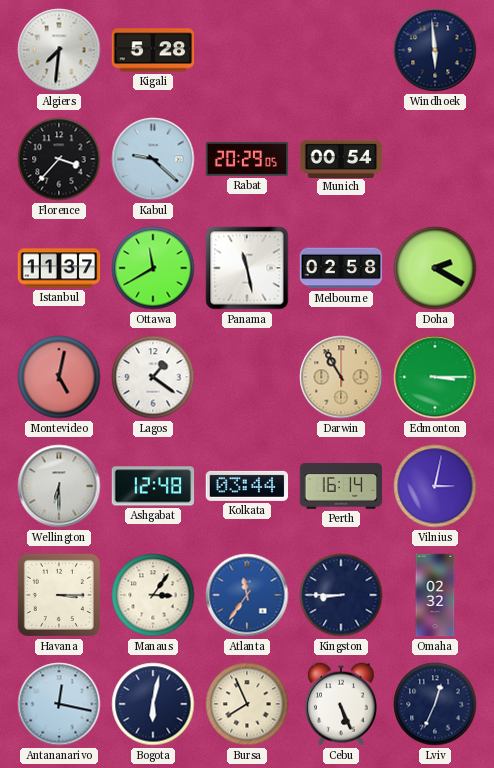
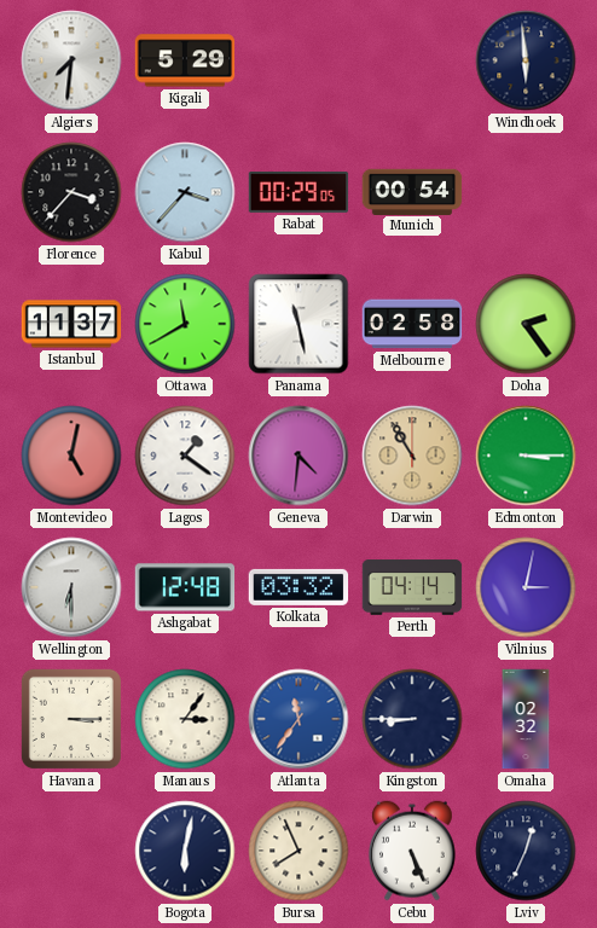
Kigali: 5:28 -> 5:29 (185, 60)
Kabul: 9:22 -> 3:37 (185, 192)
Rabat: 20:29 -> 00:29 (298, 193)
Doha: 2:20 -> 2:24 (526, 324)
Geneva: none -> 4:31 (298, 456)
Kolkata: 03:44 -> 03:32 (298, 587)
Perth: 16:14 -> 04:14 (412, 587)
Antananarivo: 12:17 -> none (59, 704)
